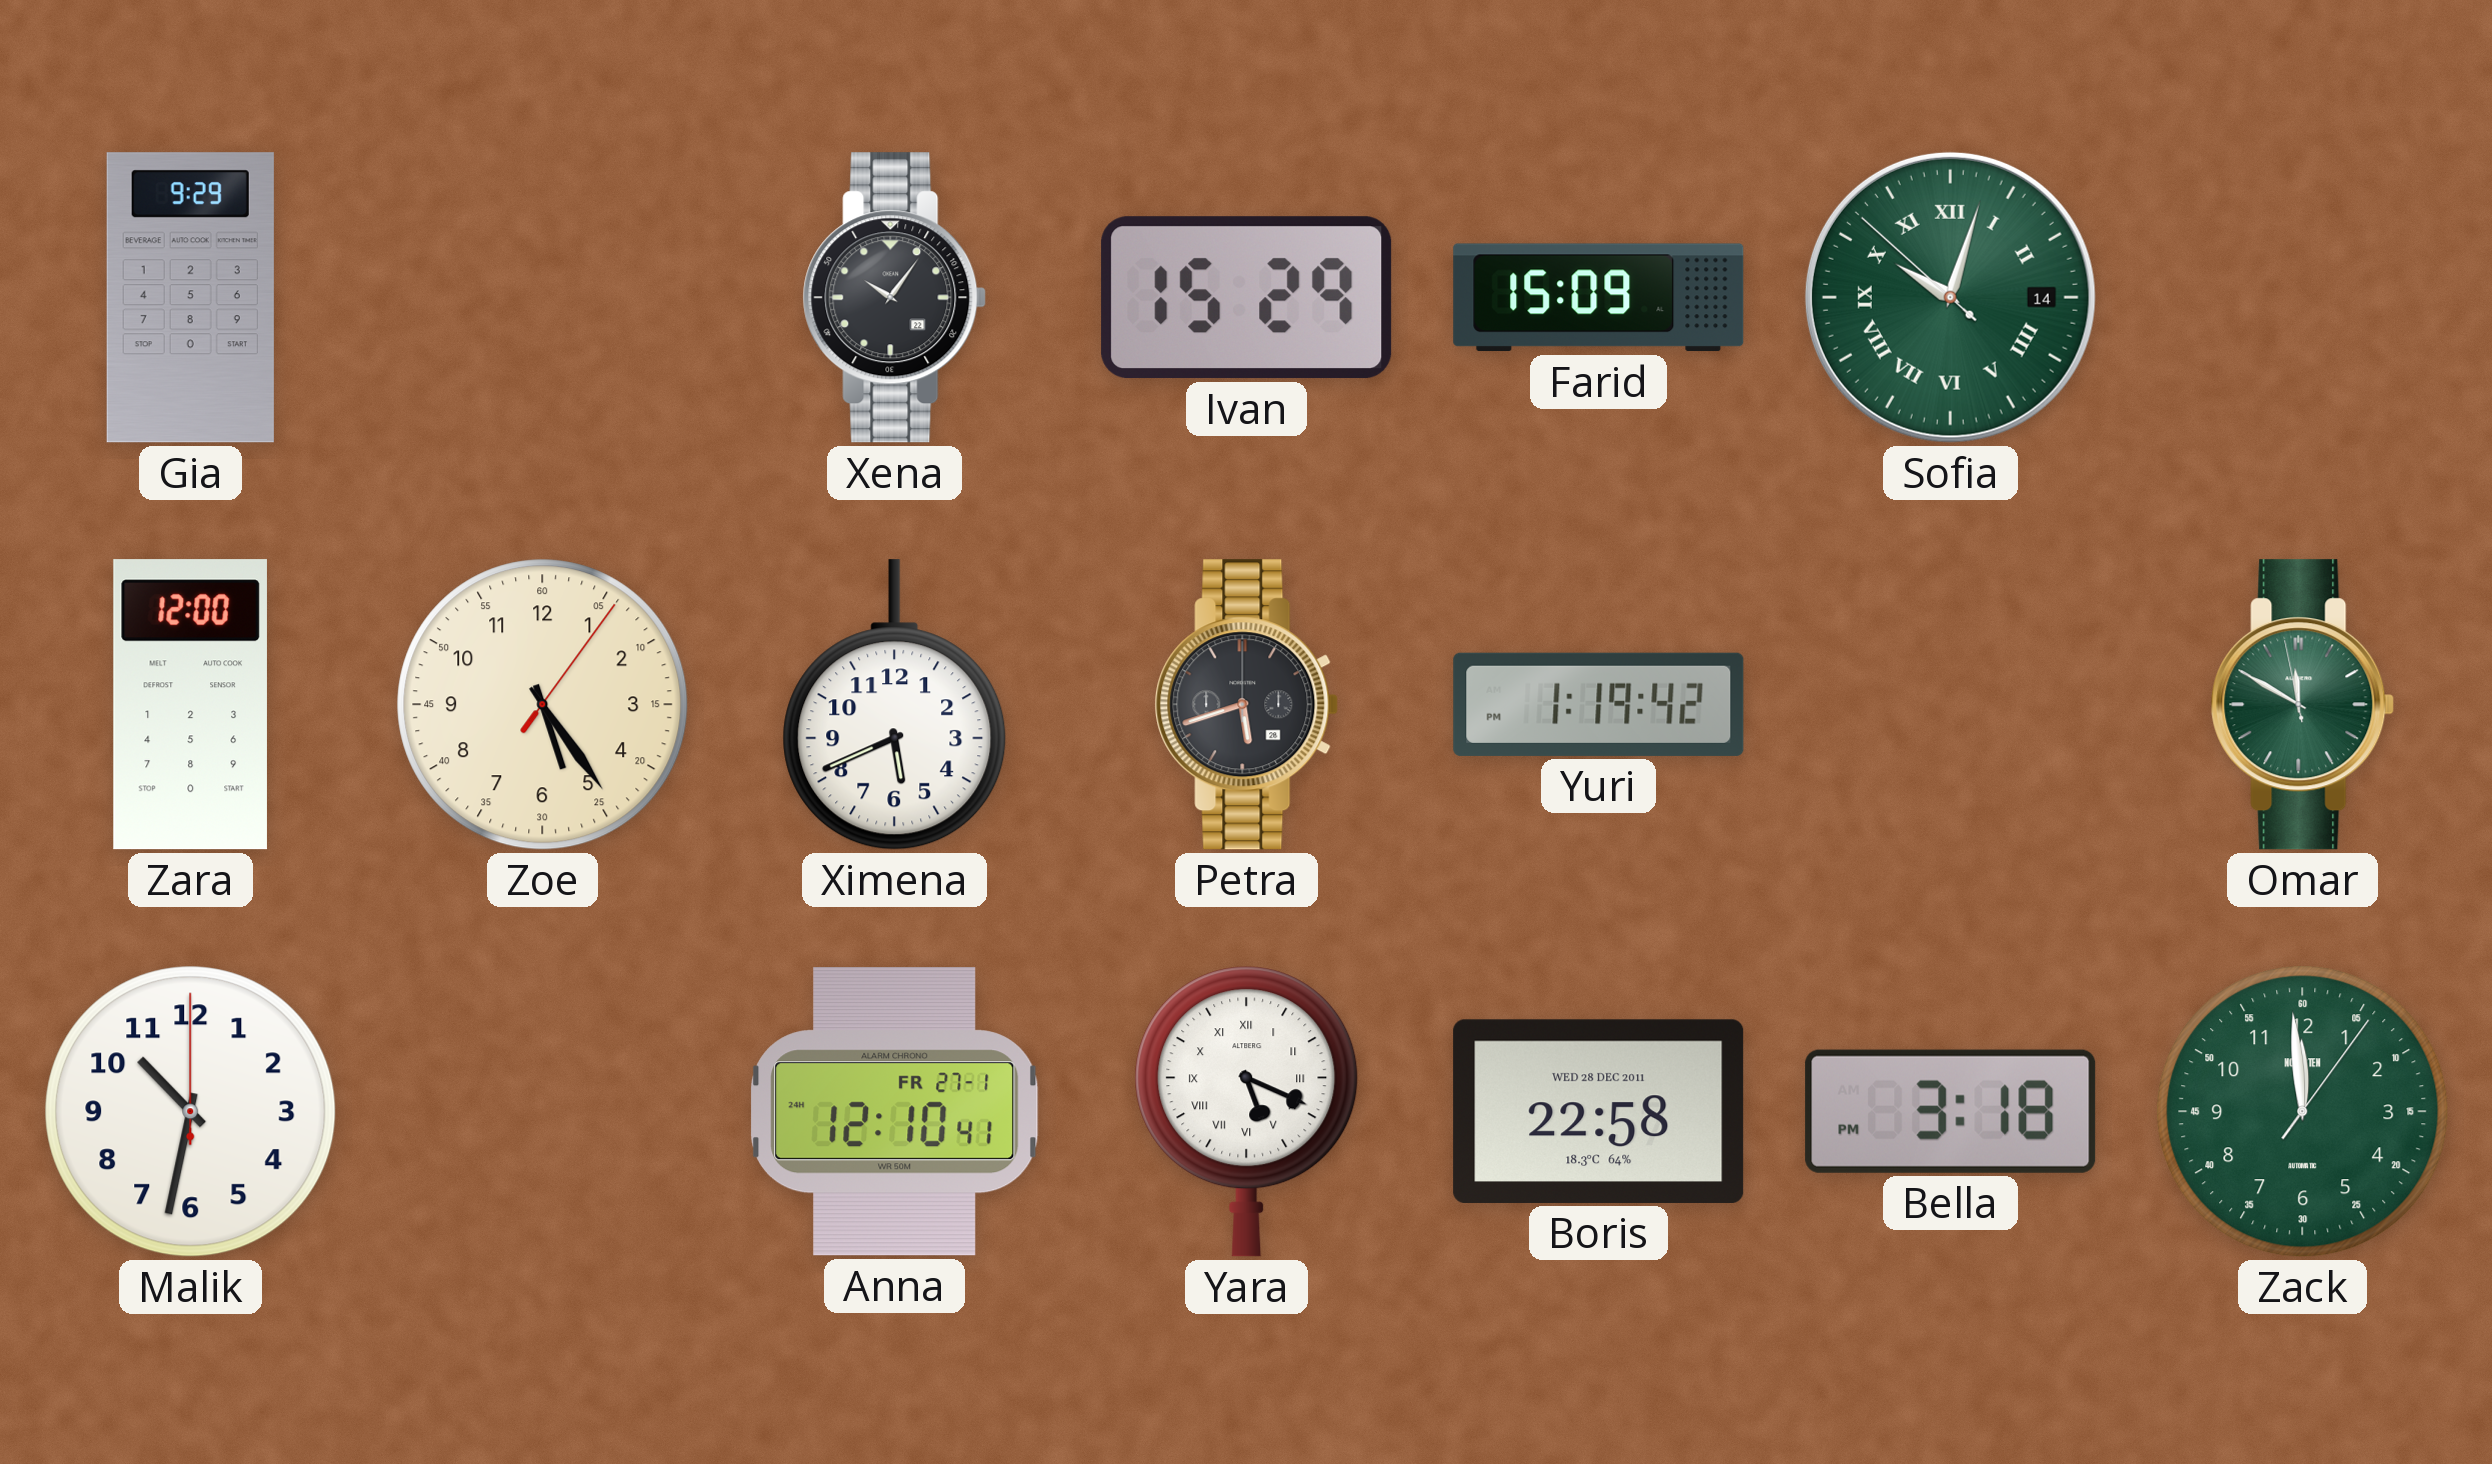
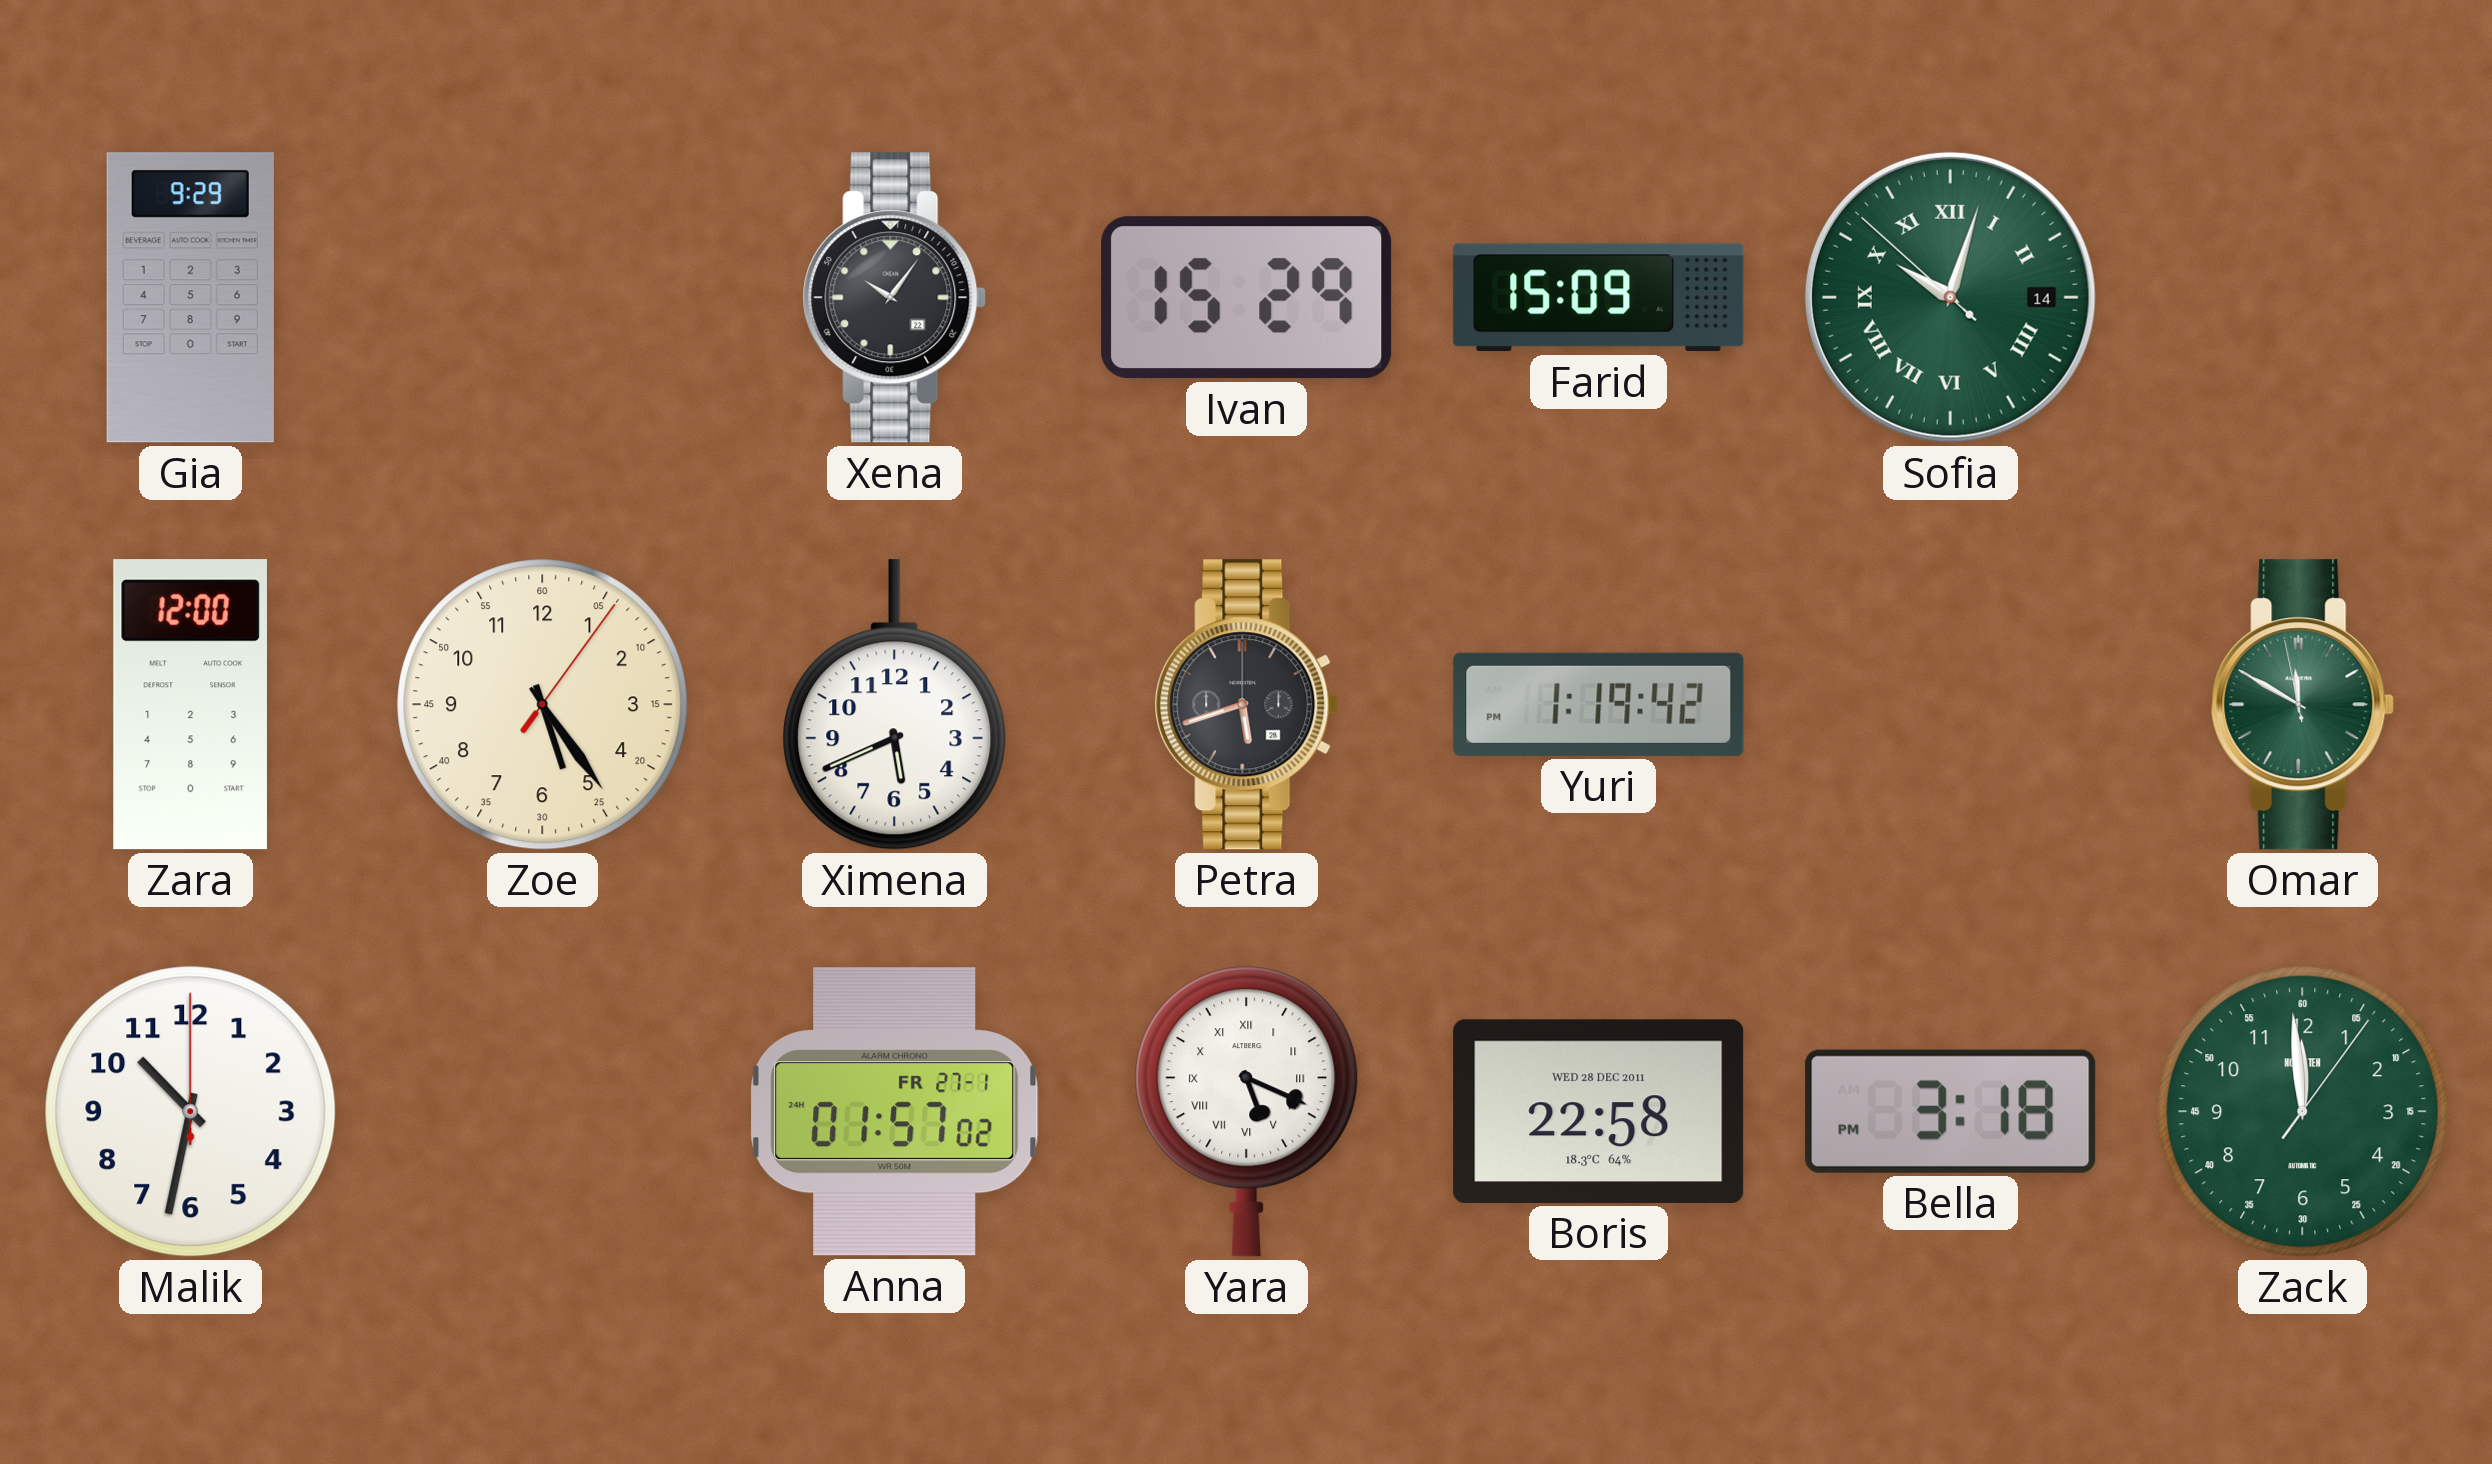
Anna: 12:10 -> 01:57 (895, 1112)
